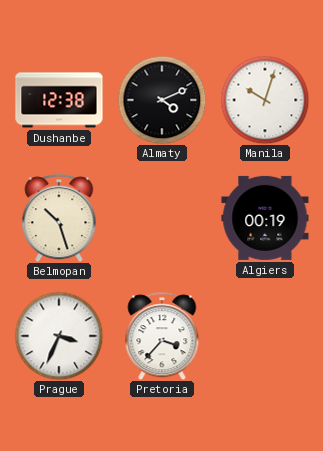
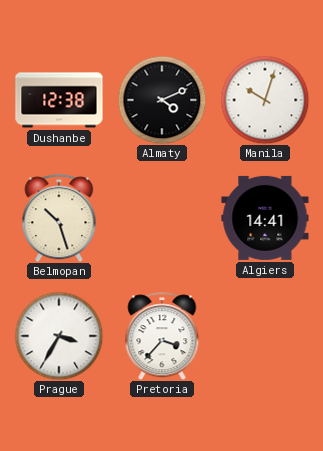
Algiers: 00:19 -> 14:41 (265, 218)
Prague: 3:34 -> 3:35 (59, 336)
